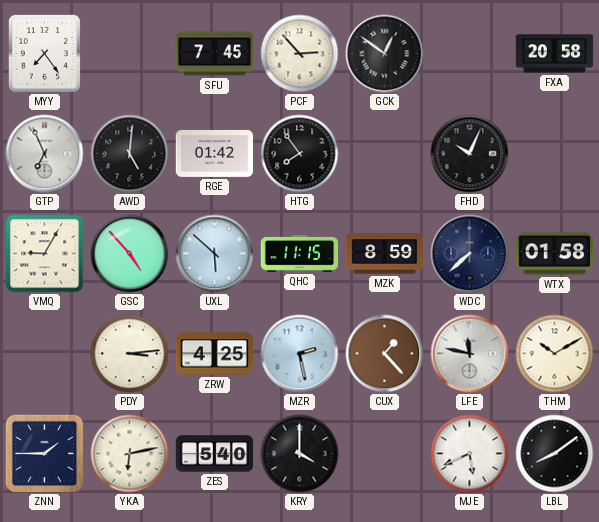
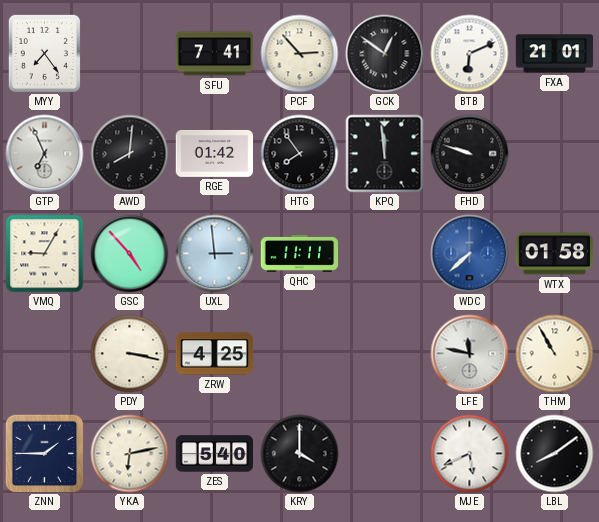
SFU: 7:45 -> 7:41 (215, 54)
BTB: none -> 6:11 (470, 54)
FXA: 20:58 -> 21:01 (555, 54)
AWD: 5:01 -> 8:01 (130, 154)
KPQ: none -> 11:59 (385, 154)
FHD: 10:04 -> 9:48 (470, 154)
UXL: 5:52 -> 2:59 (215, 254)
QHC: 11:15 -> 11:11 (300, 254)
MZK: 8:59 -> none (385, 254)
WDC dial: navy -> blue (470, 254)
PDY: 3:14 -> 3:17 (130, 354)
MZR: 2:28 -> none (300, 354)
CUX: 1:23 -> none (385, 354)
THM: 10:10 -> 10:55 (555, 354)
